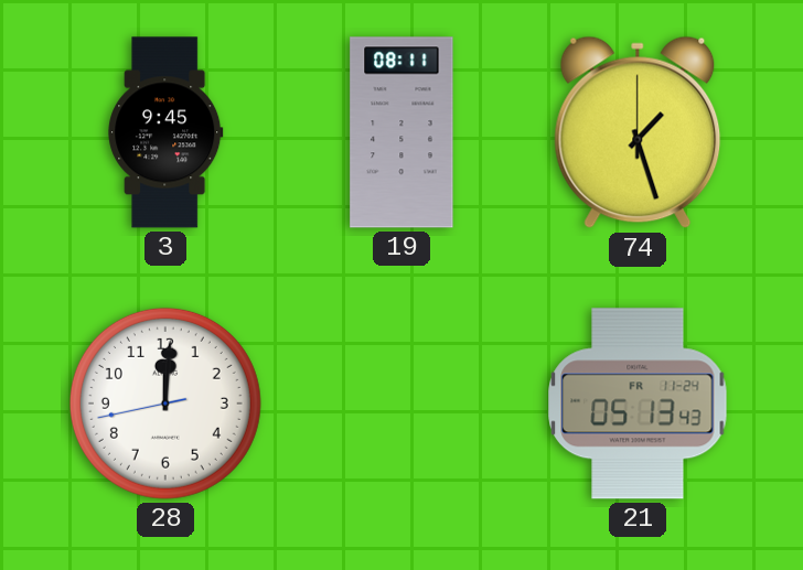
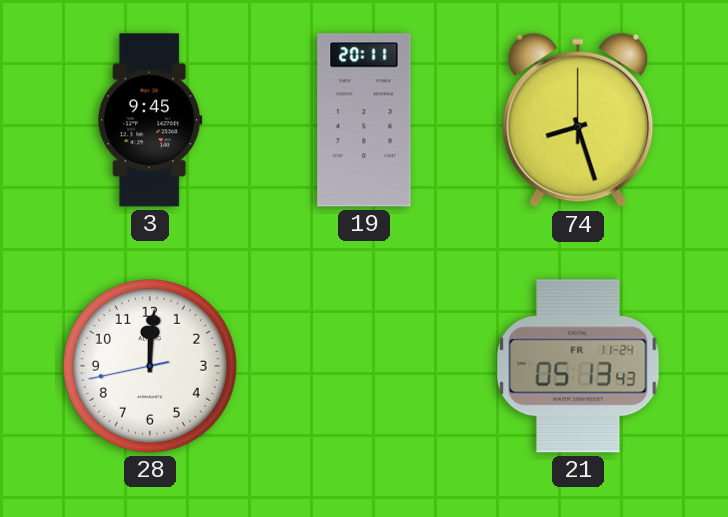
19: 08:11 -> 20:11 (364, 120)
74: 1:27 -> 8:27 (578, 120)
